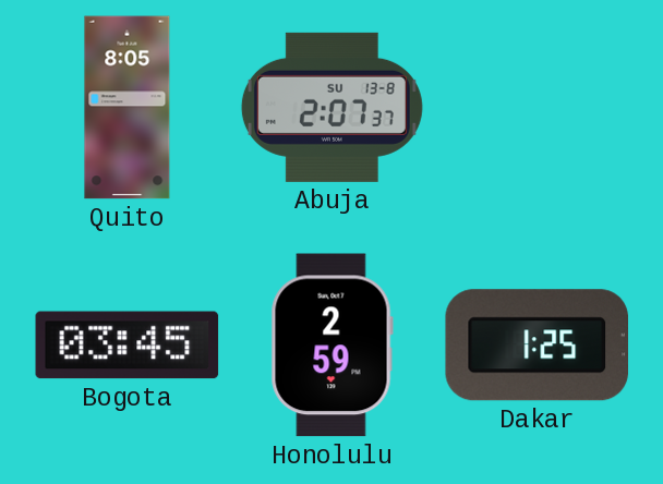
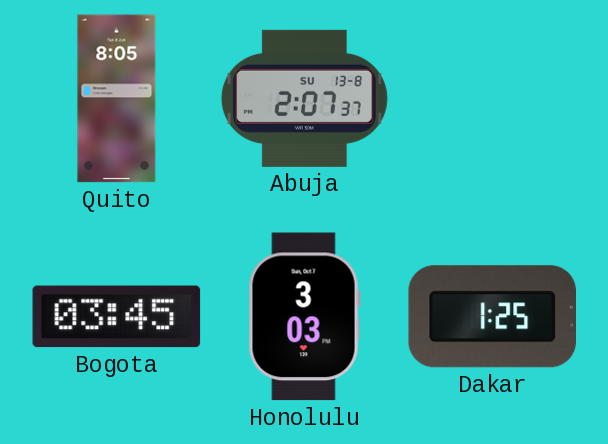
Honolulu: 2:59 -> 3:03 (304, 317)
